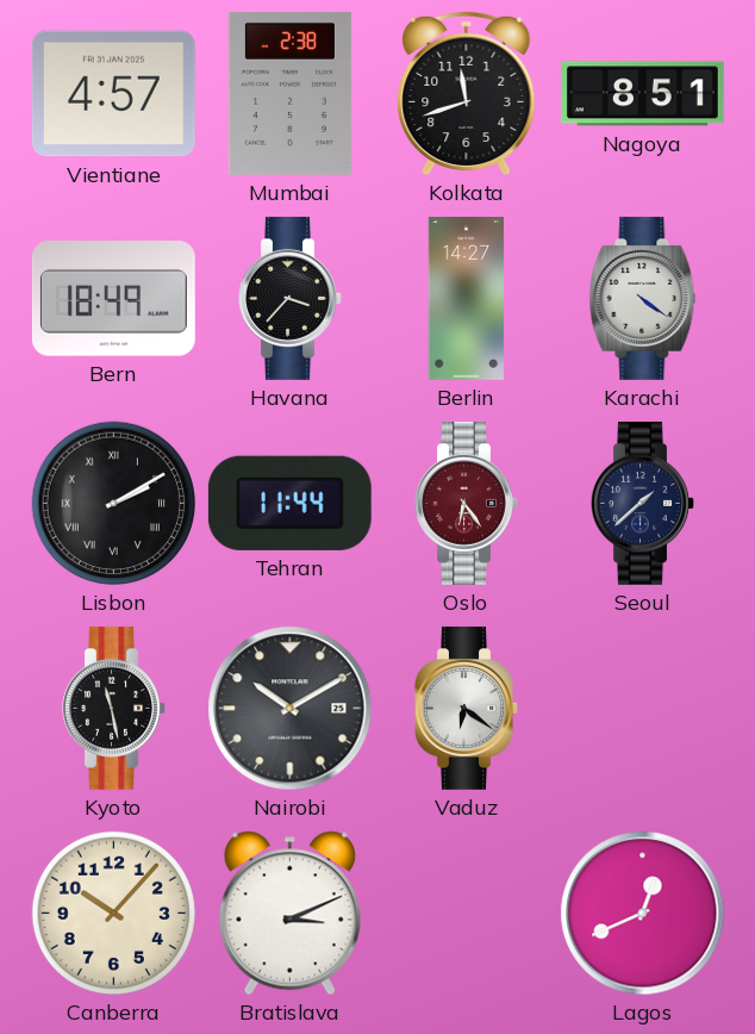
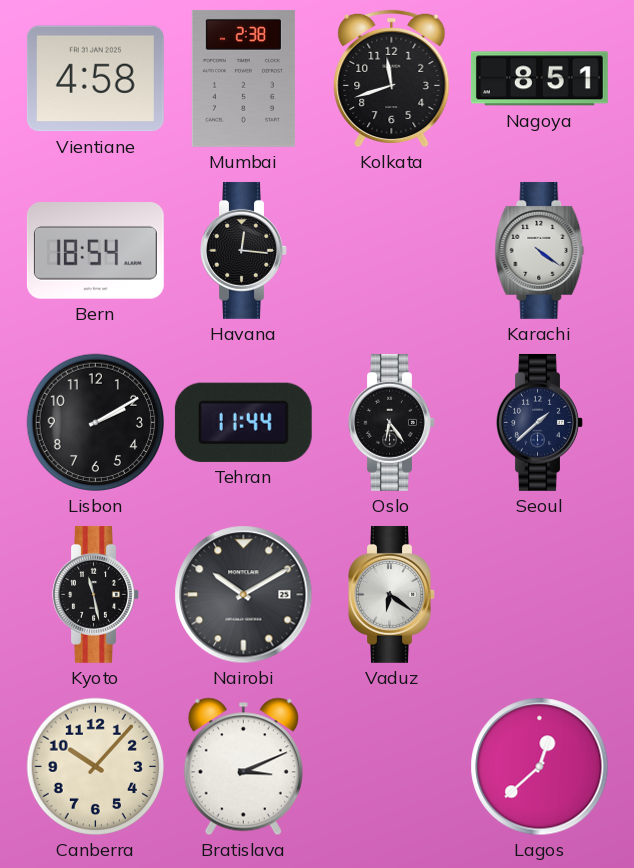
Vientiane: 4:57 -> 4:58 (95, 79)
Bern: 18:49 -> 18:54 (95, 251)
Havana: 3:37 -> 12:16 (244, 250)
Berlin: 14:27 -> none (466, 299)
Lisbon numerals: Roman -> Arabic (96, 423)
Oslo dial: burgundy -> black (392, 422)
Lagos: 12:41 -> 12:38 (540, 767)
